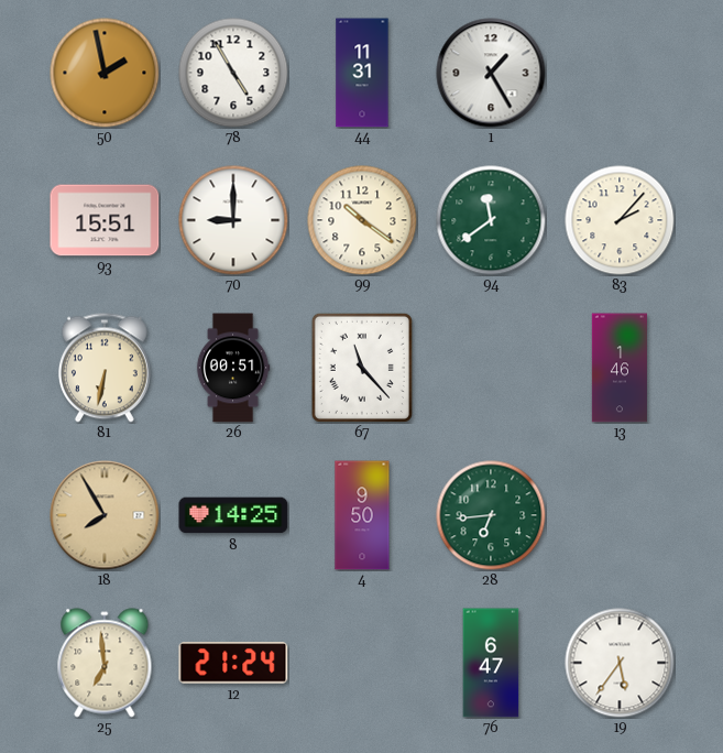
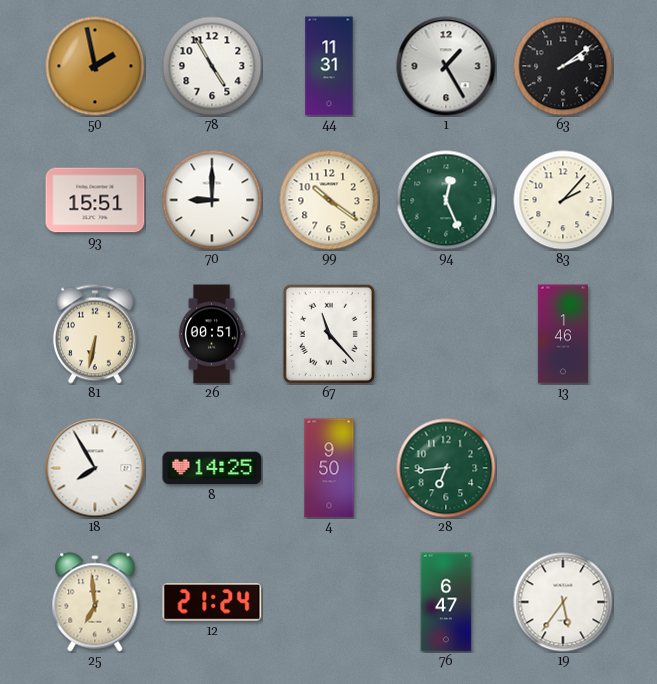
63: none -> 2:09 (563, 66)
94: 11:39 -> 12:26 (446, 200)
18 dial: champagne -> white (95, 468)
